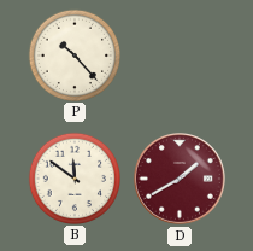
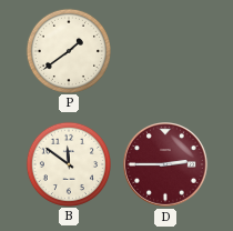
P: 10:23 -> 1:39 (68, 50)
D: 1:40 -> 2:45 (166, 165)
